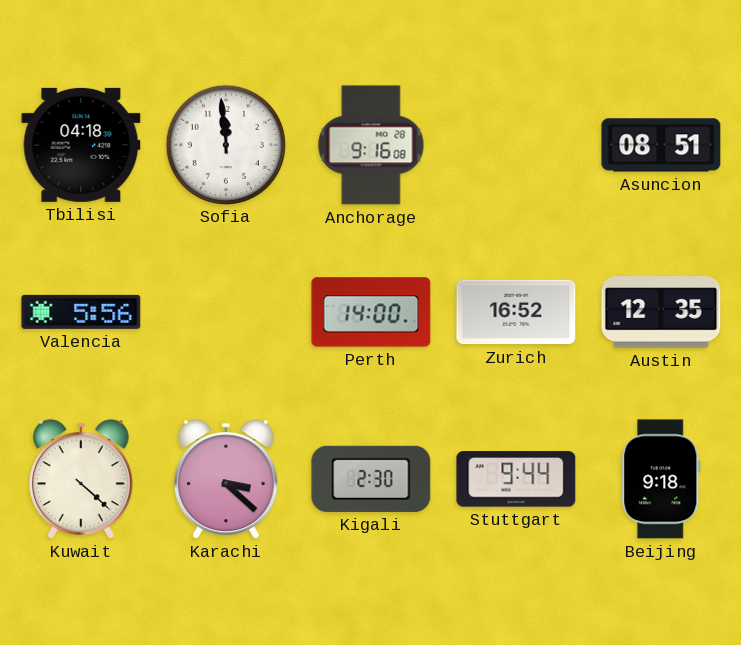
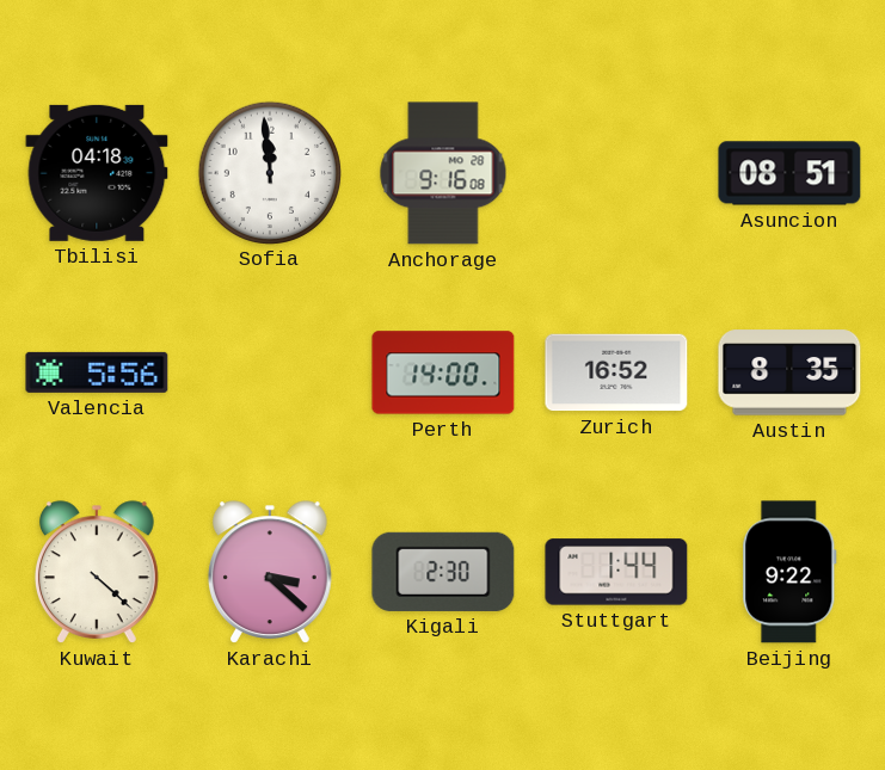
Austin: 12:35 -> 8:35 (789, 372)
Stuttgart: 9:44 -> 1:44 (616, 572)
Beijing: 9:18 -> 9:22 (789, 572)
